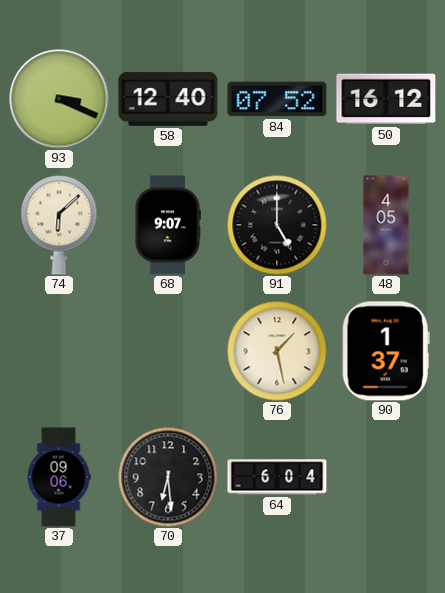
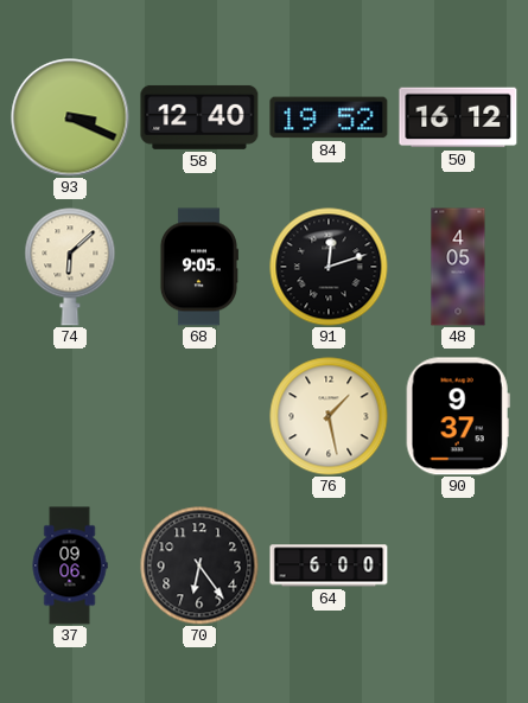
84: 07:52 -> 19:52 (329, 117)
68: 9:07 -> 9:05 (198, 267)
91: 5:00 -> 12:12 (329, 267)
90: 1:37 -> 9:37 (458, 416)
70: 6:29 -> 6:24 (199, 565)
64: 6:04 -> 6:00 (329, 565)
